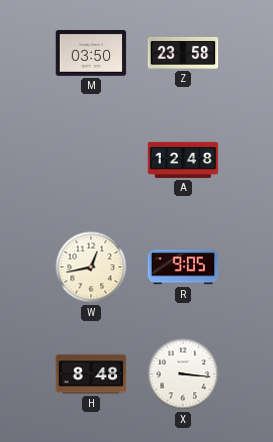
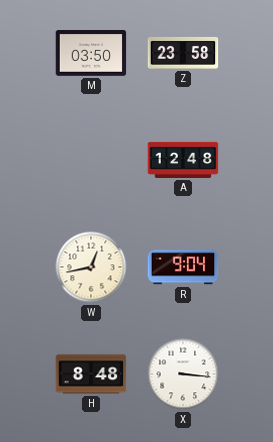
R: 9:05 -> 9:04 (183, 267)
